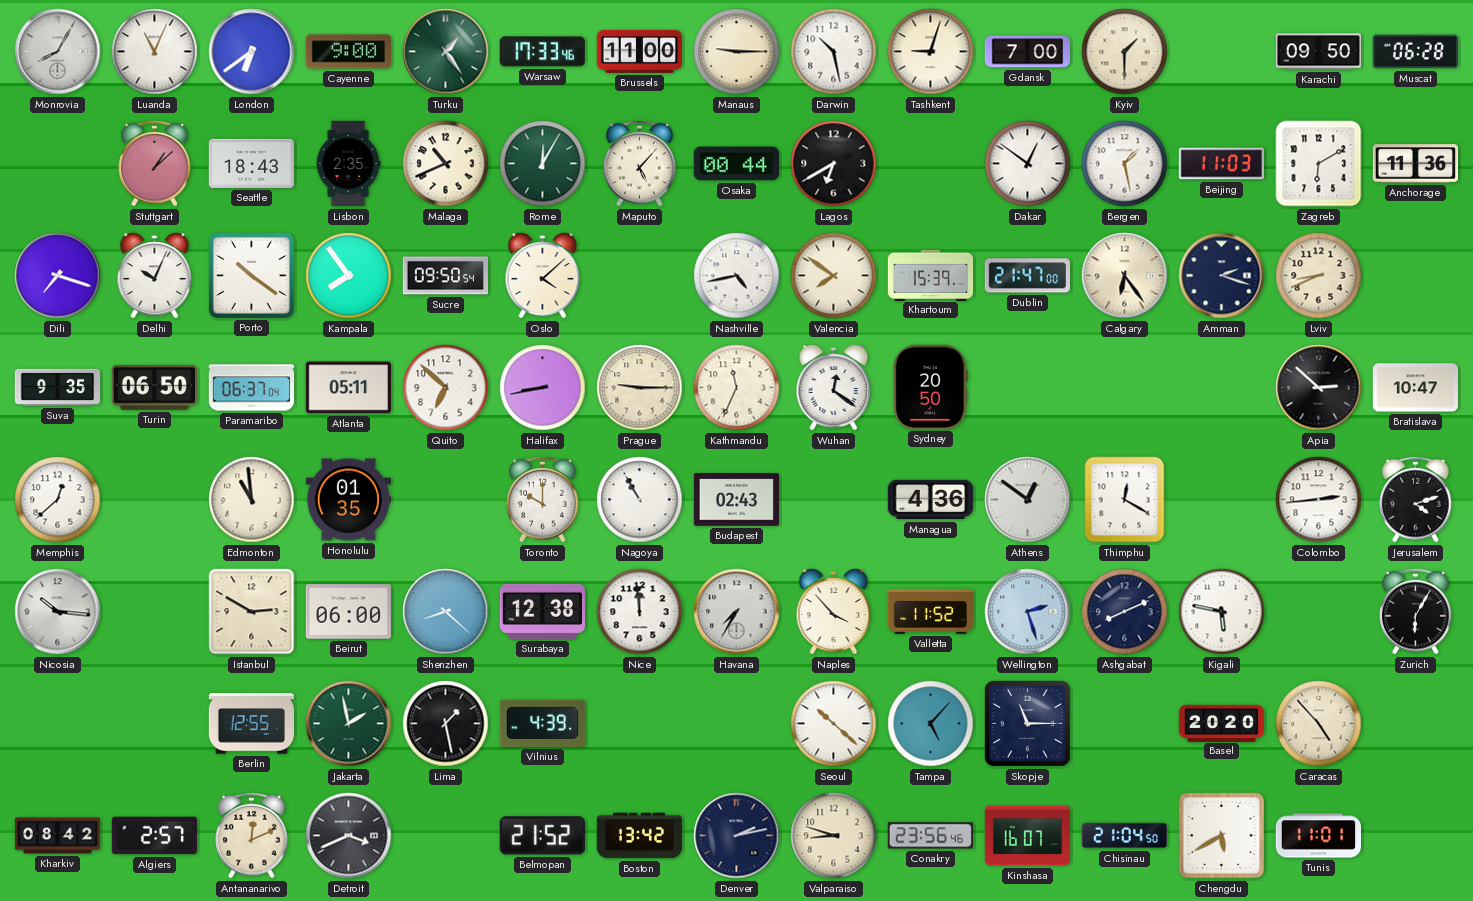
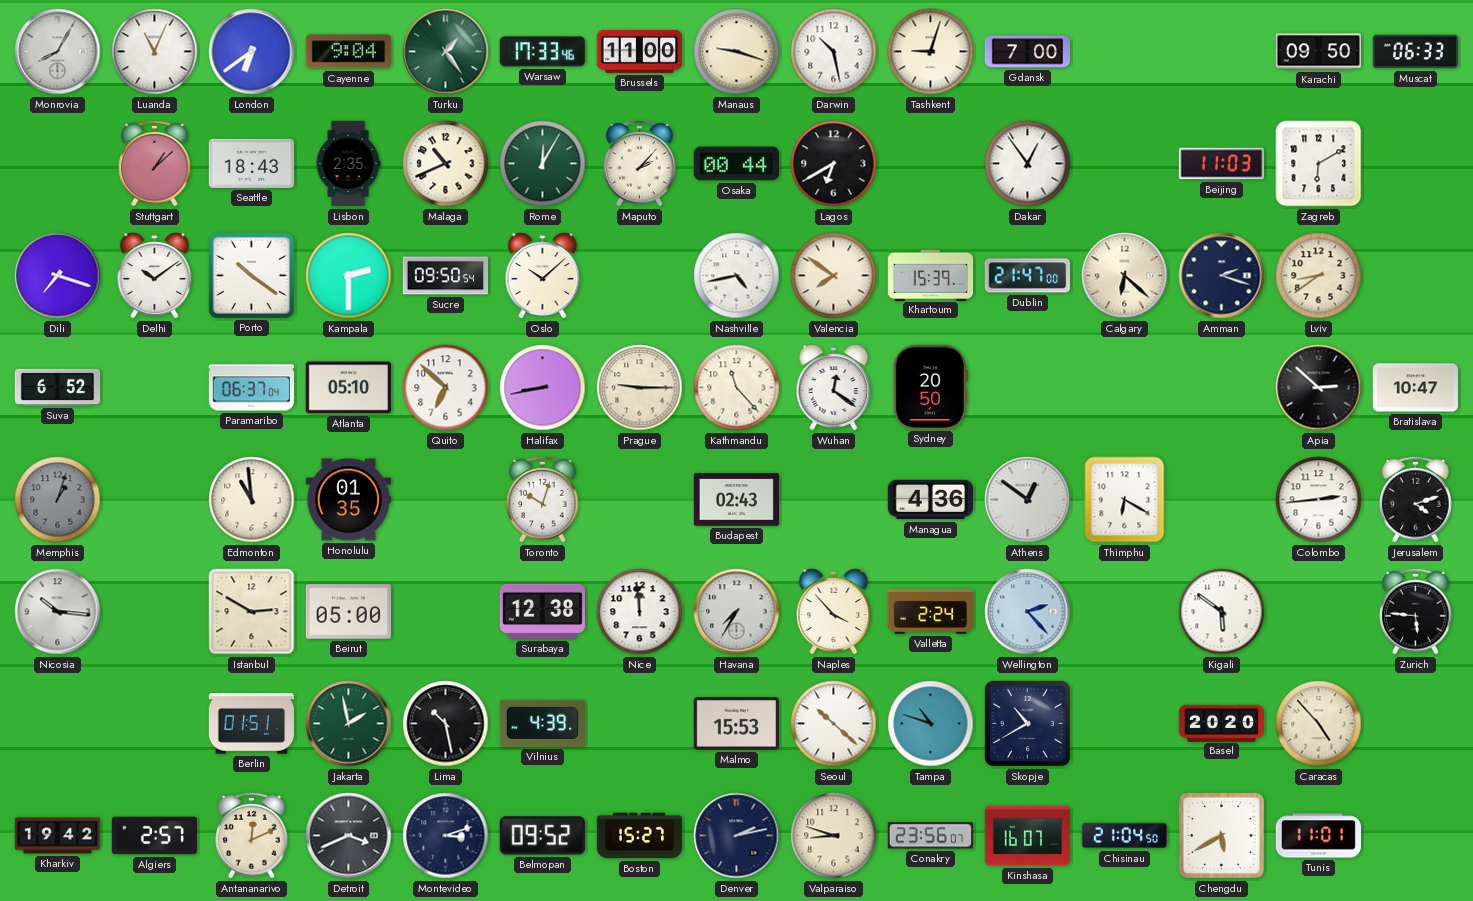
Cayenne: 9:00 -> 9:04 (348, 52)
Manaus: 9:15 -> 9:18 (737, 52)
Kyiv: 1:30 -> none (1125, 52)
Muscat: 06:28 -> 06:33 (1415, 52)
Maputo: 5:07 -> 2:07 (640, 163)
Dakar: 12:51 -> 12:54 (1028, 164)
Bergen: 1:28 -> none (1125, 164)
Anchorage: 11:36 -> none (1415, 164)
Delhi: 10:04 -> 10:09 (155, 276)
Kampala: 7:54 -> 2:30 (349, 276)
Oslo: 4:08 -> 10:08 (543, 276)
Calgary: 6:24 -> 6:22 (1125, 276)
Lviv: 8:41 -> 8:39 (1319, 276)
Suva: 9:35 -> 6:52 (58, 387)
Turin: 06:50 -> none (154, 387)
Atlanta: 05:11 -> 05:10 (348, 388)
Kathmandu: 11:34 -> 11:23 (737, 388)
Memphis: 12:38 -> 1:03 (58, 500)
Memphis dial: white -> grey (58, 500)
Toronto: 10:00 -> 10:03 (543, 499)
Nagoya: 10:55 -> none (640, 500)
Thimphu: 12:20 -> 6:20 (1125, 500)
Beirut: 06:00 -> 05:00 (348, 612)
Shenzhen: 8:22 -> none (446, 612)
Valletta: 11:52 -> 2:24 (930, 611)
Wellington: 2:27 -> 2:23 (1028, 612)
Ashgabat: 8:11 -> none (1125, 612)
Kigali: 5:47 -> 5:51 (1222, 612)
Zurich: 6:05 -> 5:46 (1416, 611)
Berlin: 12:55 -> 01:51 (251, 724)
Lima: 1:28 -> 10:28 (446, 724)
Malmo: none -> 15:53 (736, 724)
Tampa: 5:07 -> 10:48 (931, 724)
Skopje: 11:15 -> 10:40 (1027, 723)
Kharkiv: 08:42 -> 19:42 (58, 836)
Montevideo: none -> 3:12 (446, 836)
Belmopan: 21:52 -> 09:52 (542, 836)
Boston: 13:42 -> 15:27 (640, 836)
Conakry: 23:56:46 -> 23:56:07 (930, 836)
